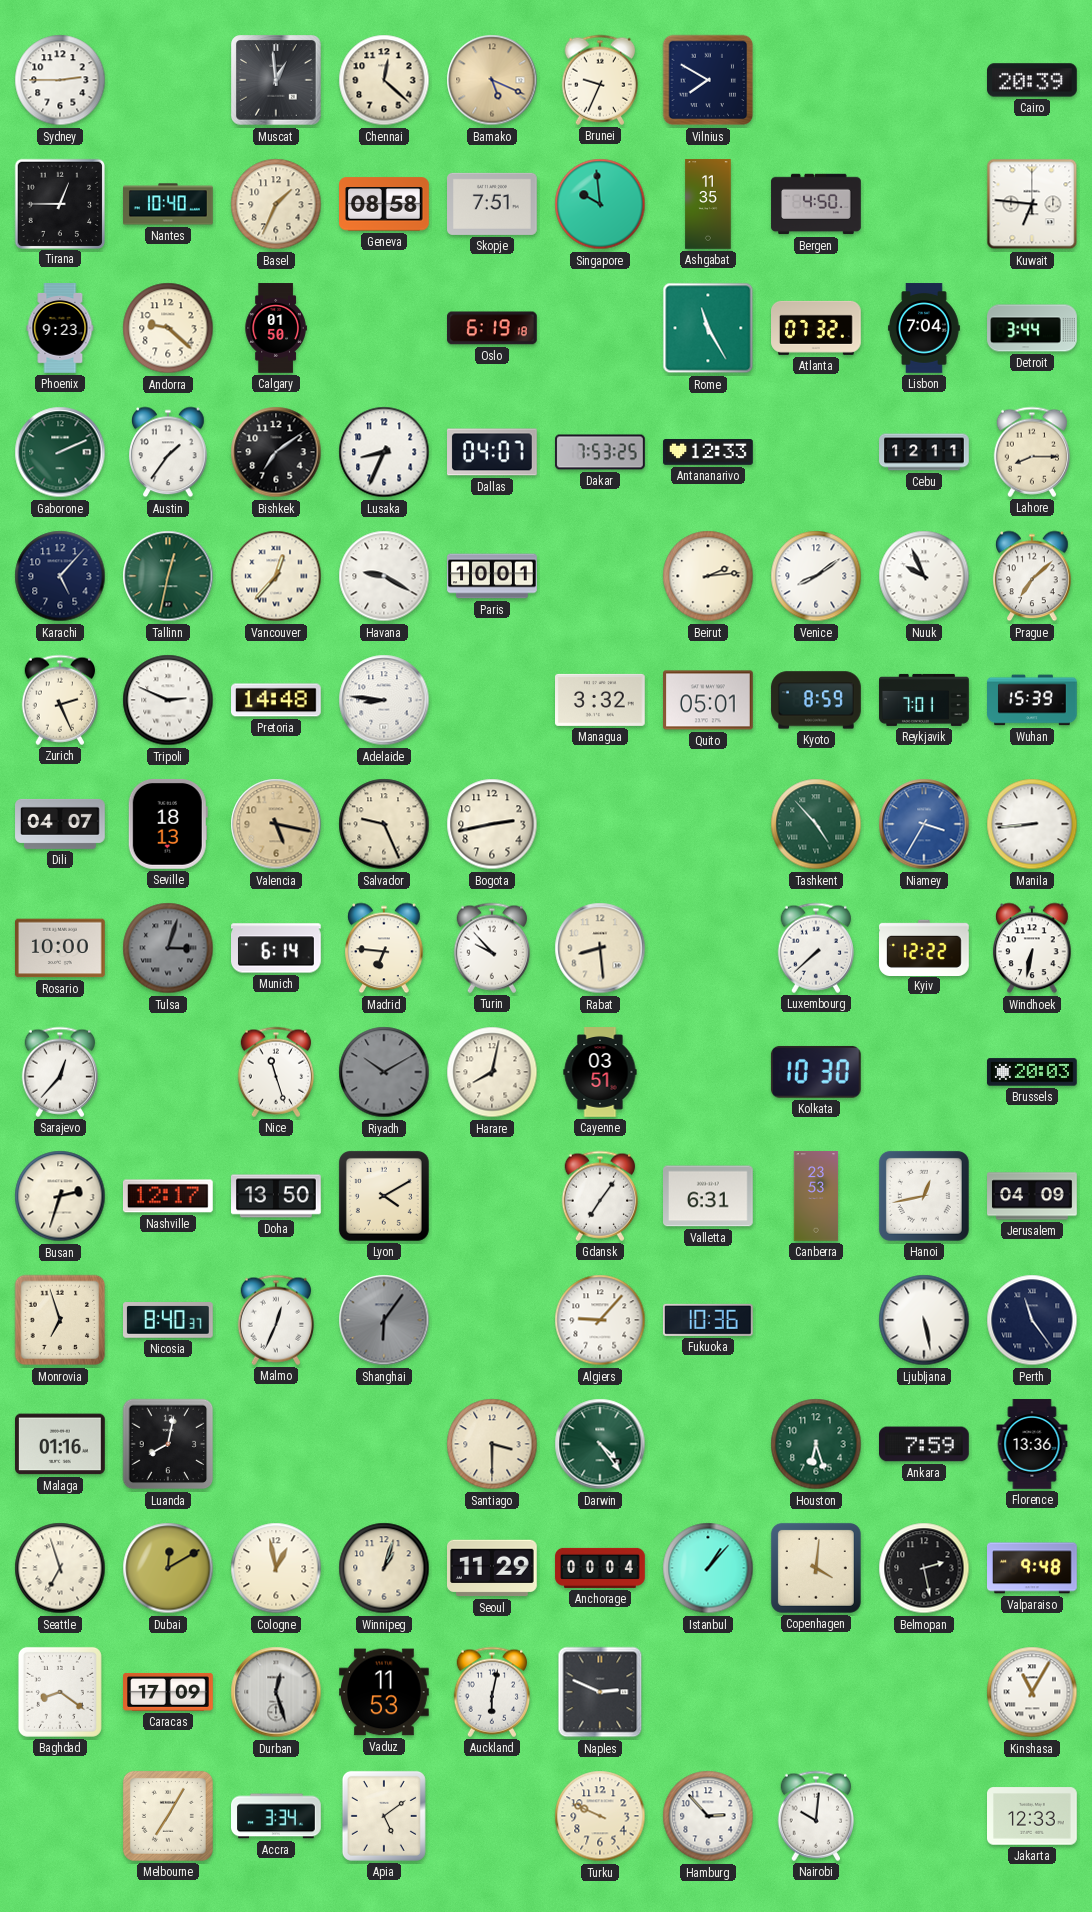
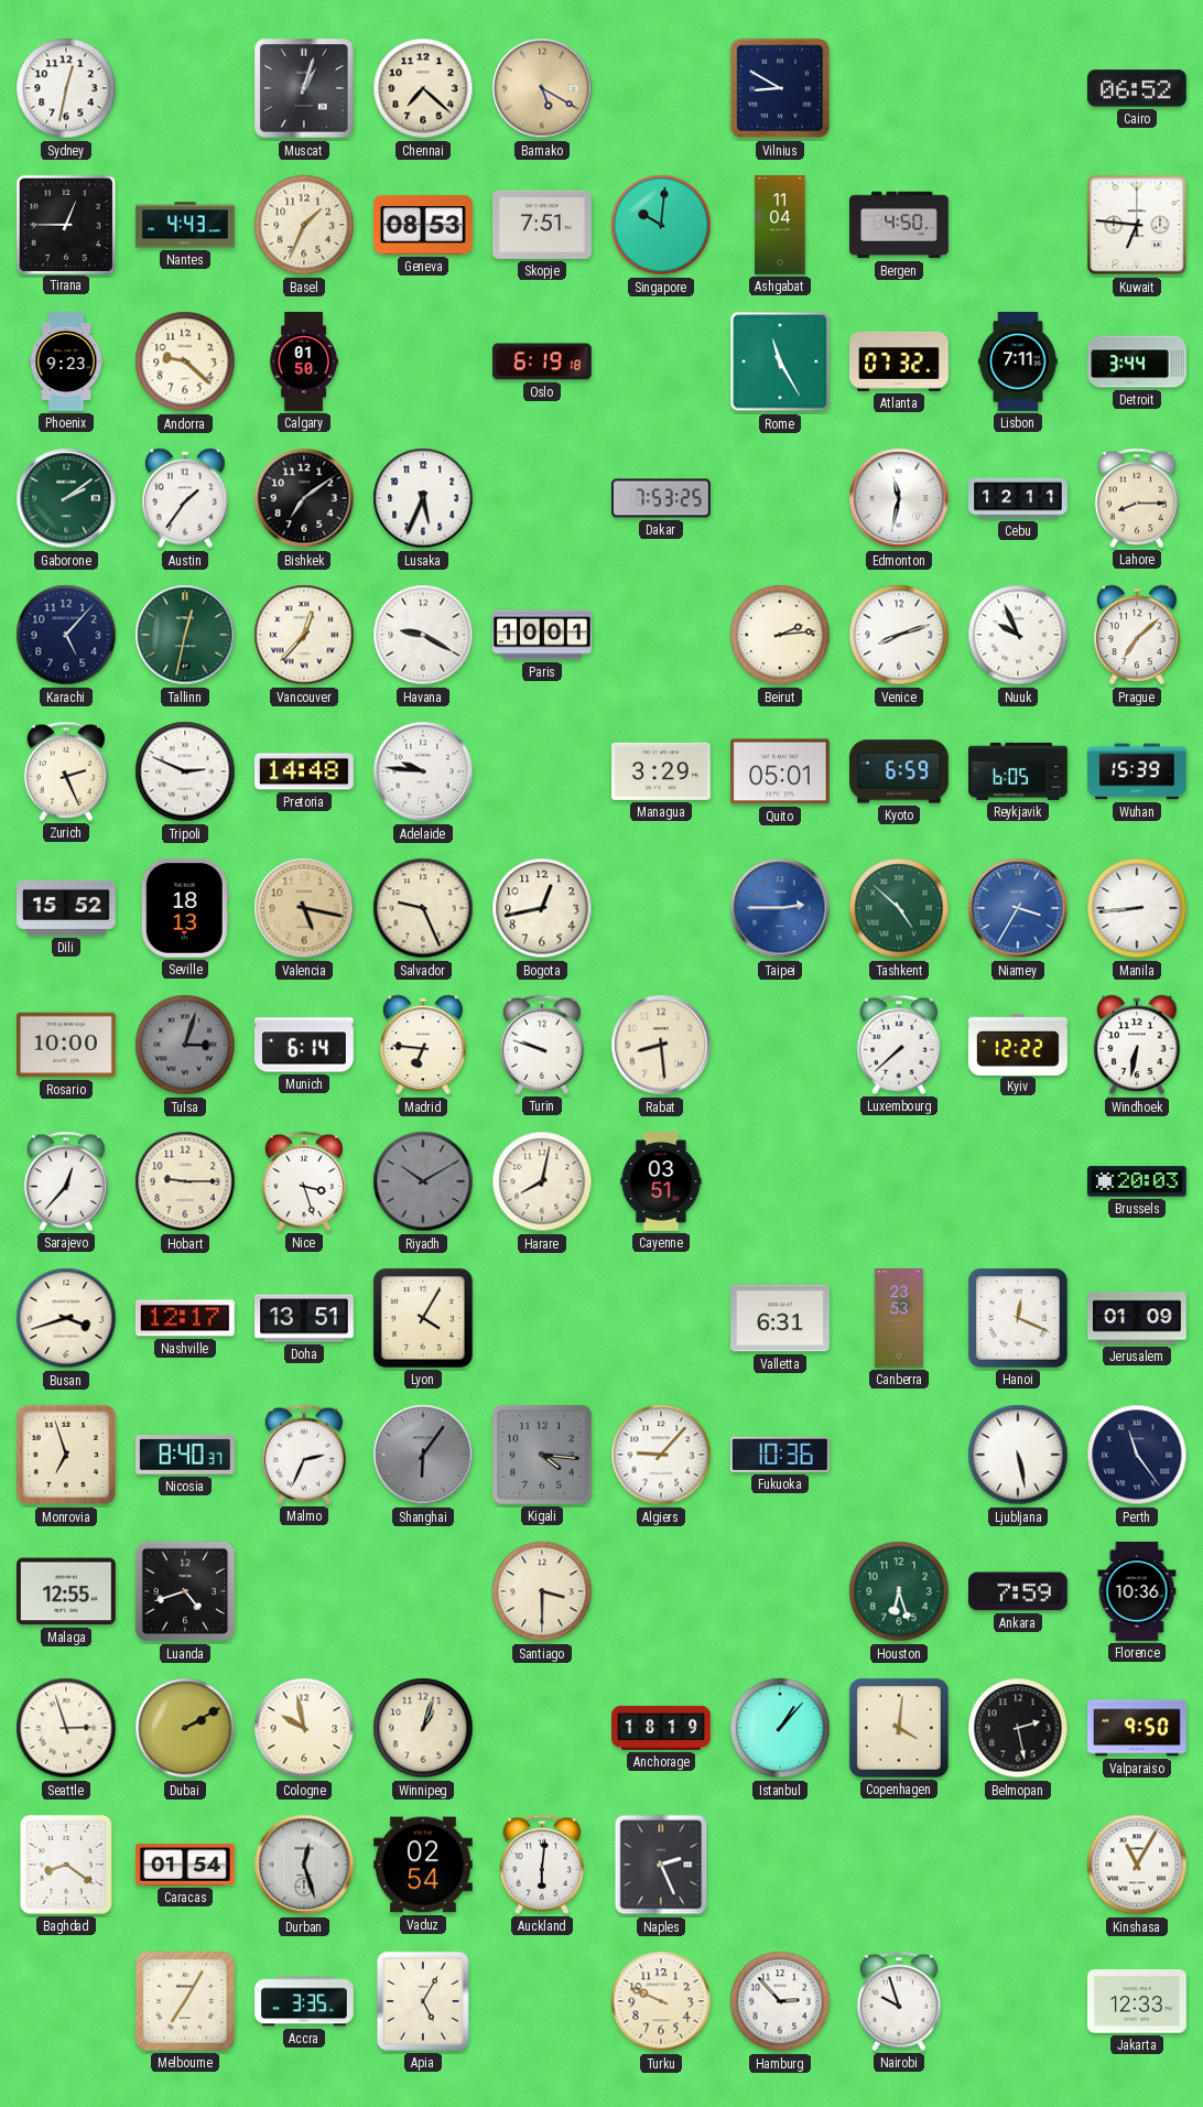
Sydney: 2:45 -> 12:32 (66, 88)
Muscat: 12:59 -> 1:03 (304, 88)
Chennai: 12:22 -> 7:22 (423, 88)
Bamako: 5:19 -> 5:20 (542, 88)
Brunei: 9:34 -> none (599, 80)
Vilnius: 7:50 -> 8:50 (780, 88)
Cairo: 20:39 -> 06:52 (1138, 88)
Nantes: 10:40 -> 4:43 (186, 225)
Geneva: 08:58 -> 08:53 (423, 225)
Singapore: 9:59 -> 10:01 (661, 225)
Ashgabat: 11:35 -> 11:04 (780, 225)
Lisbon: 7:04 -> 7:11 (1018, 361)
Gaborone: 2:11 -> 2:09 (66, 498)
Lusaka: 8:34 -> 5:34 (423, 498)
Dallas: 04:07 -> none (493, 452)
Antananarivo: 12:33 -> none (708, 453)
Edmonton: none -> 11:32 (899, 498)
Venice: 8:09 -> 8:12 (899, 635)
Adelaide: 8:46 -> 9:46 (423, 771)
Managua: 3:32 -> 3:29 (662, 771)
Kyoto: 8:59 -> 6:59 (899, 771)
Reykjavik: 7:01 -> 6:05 (1018, 771)
Dili: 04:07 -> 15:52 (66, 908)
Bogota: 2:43 -> 12:43 (542, 908)
Taipei: none -> 2:45 (780, 908)
Tashkent: 4:53 -> 4:52 (899, 908)
Turin: 9:53 -> 9:48 (541, 1045)
Hobart: none -> 9:15 (185, 1181)
Nice: 11:27 -> 3:27 (303, 1181)
Kolkata: 10:30 -> none (816, 1072)
Busan: 2:33 -> 3:42 (66, 1318)
Doha: 13:50 -> 13:51 (305, 1318)
Lyon: 4:10 -> 4:05 (423, 1318)
Gdansk: 7:06 -> none (599, 1196)
Hanoi: 12:43 -> 12:19 (1018, 1318)
Jerusalem: 04:09 -> 01:09 (1137, 1318)
Malmo: 12:34 -> 2:34 (303, 1455)
Kigali: none -> 4:16 (543, 1456)
Malaga: 01:16 -> 12:55 (67, 1591)
Luanda: 8:02 -> 4:42 (185, 1591)
Darwin: 4:24 -> none (600, 1444)
Florence: 13:36 -> 10:36 (1137, 1591)
Seattle: 6:57 -> 2:57 (66, 1728)
Dubai: 12:10 -> 2:10 (185, 1728)
Cologne: 12:58 -> 9:58 (304, 1728)
Seoul: 11:29 -> none (493, 1568)
Anchorage: 00:04 -> 18:19 (661, 1728)
Valparaiso: 9:48 -> 9:50 (1138, 1728)
Caracas: 17:09 -> 01:54 (185, 1865)
Vaduz: 11:53 -> 02:54 (424, 1865)
Auckland: 6:02 -> 6:01 (541, 1865)
Naples: 2:49 -> 2:26 (661, 1865)
Accra: 3:34 -> 3:35 (304, 2001)
Apia: 5:09 -> 5:05 (423, 2001)
Nairobi: 10:01 -> 9:57 (898, 2001)
